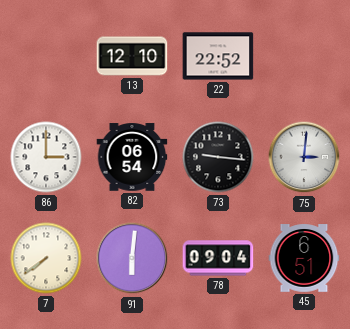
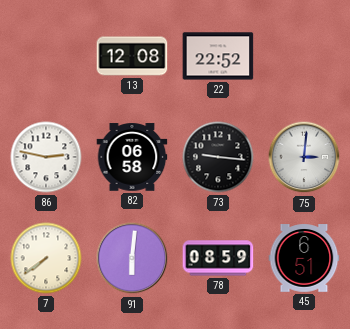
13: 12:10 -> 12:08 (132, 56)
86: 3:00 -> 2:47 (46, 157)
82: 06:54 -> 06:58 (132, 157)
78: 09:04 -> 08:59 (218, 258)
